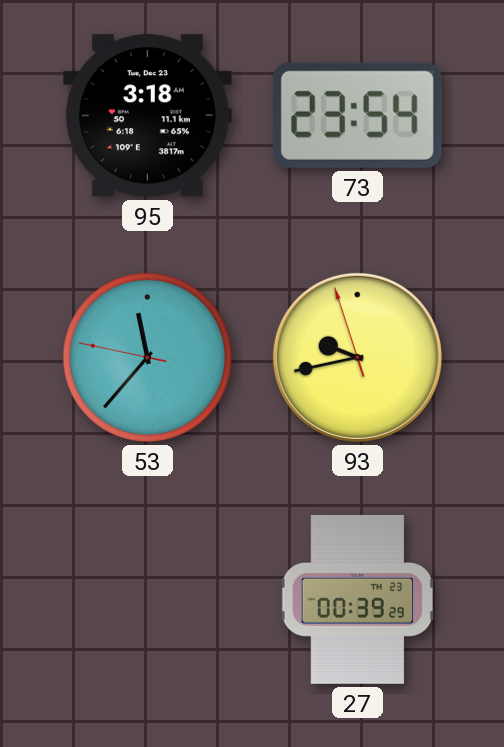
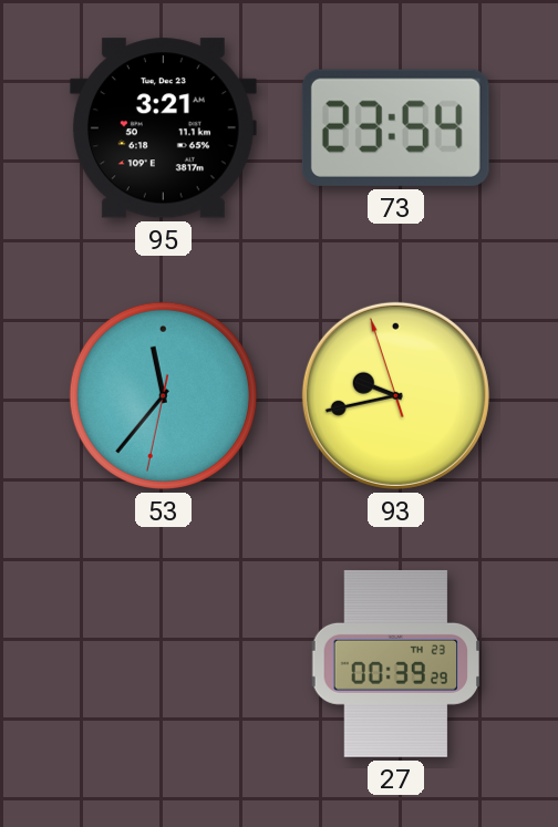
95: 3:18 -> 3:21 (163, 128)
53: 11:36:47 -> 11:36:32 (163, 395)
